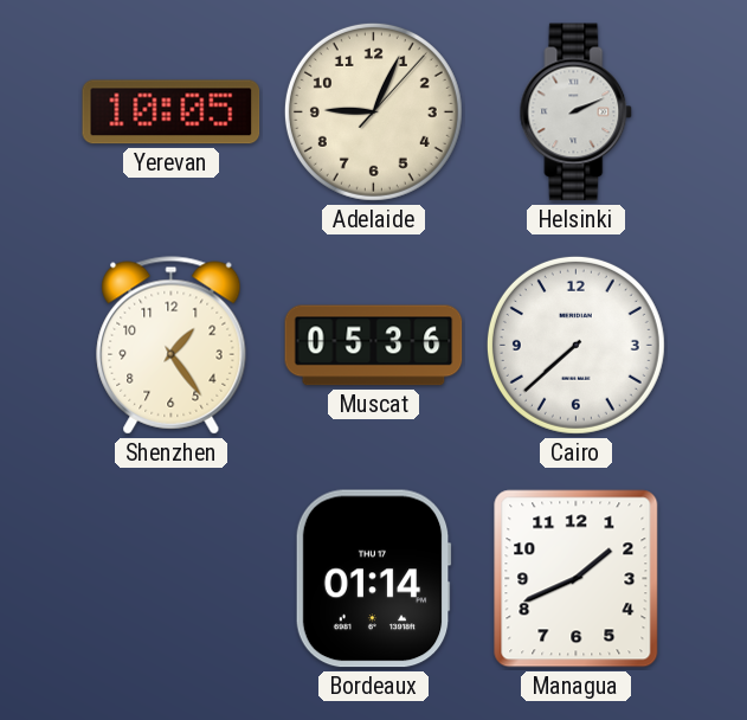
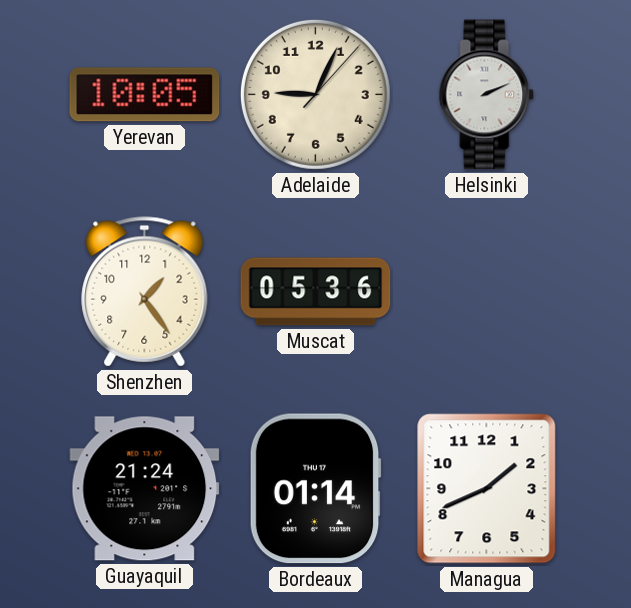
Cairo: 7:38 -> none (575, 345)
Guayaquil: none -> 21:24 (145, 489)
